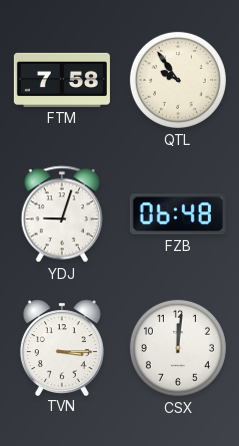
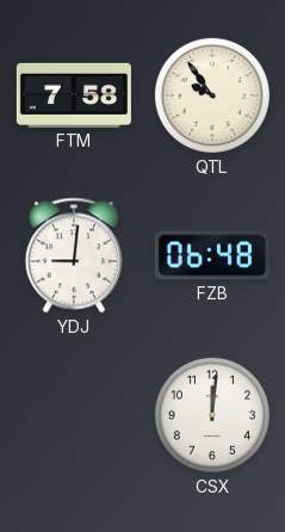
YDJ: 9:03 -> 9:01 (73, 255)
TVN: 3:15 -> none (62, 347)
